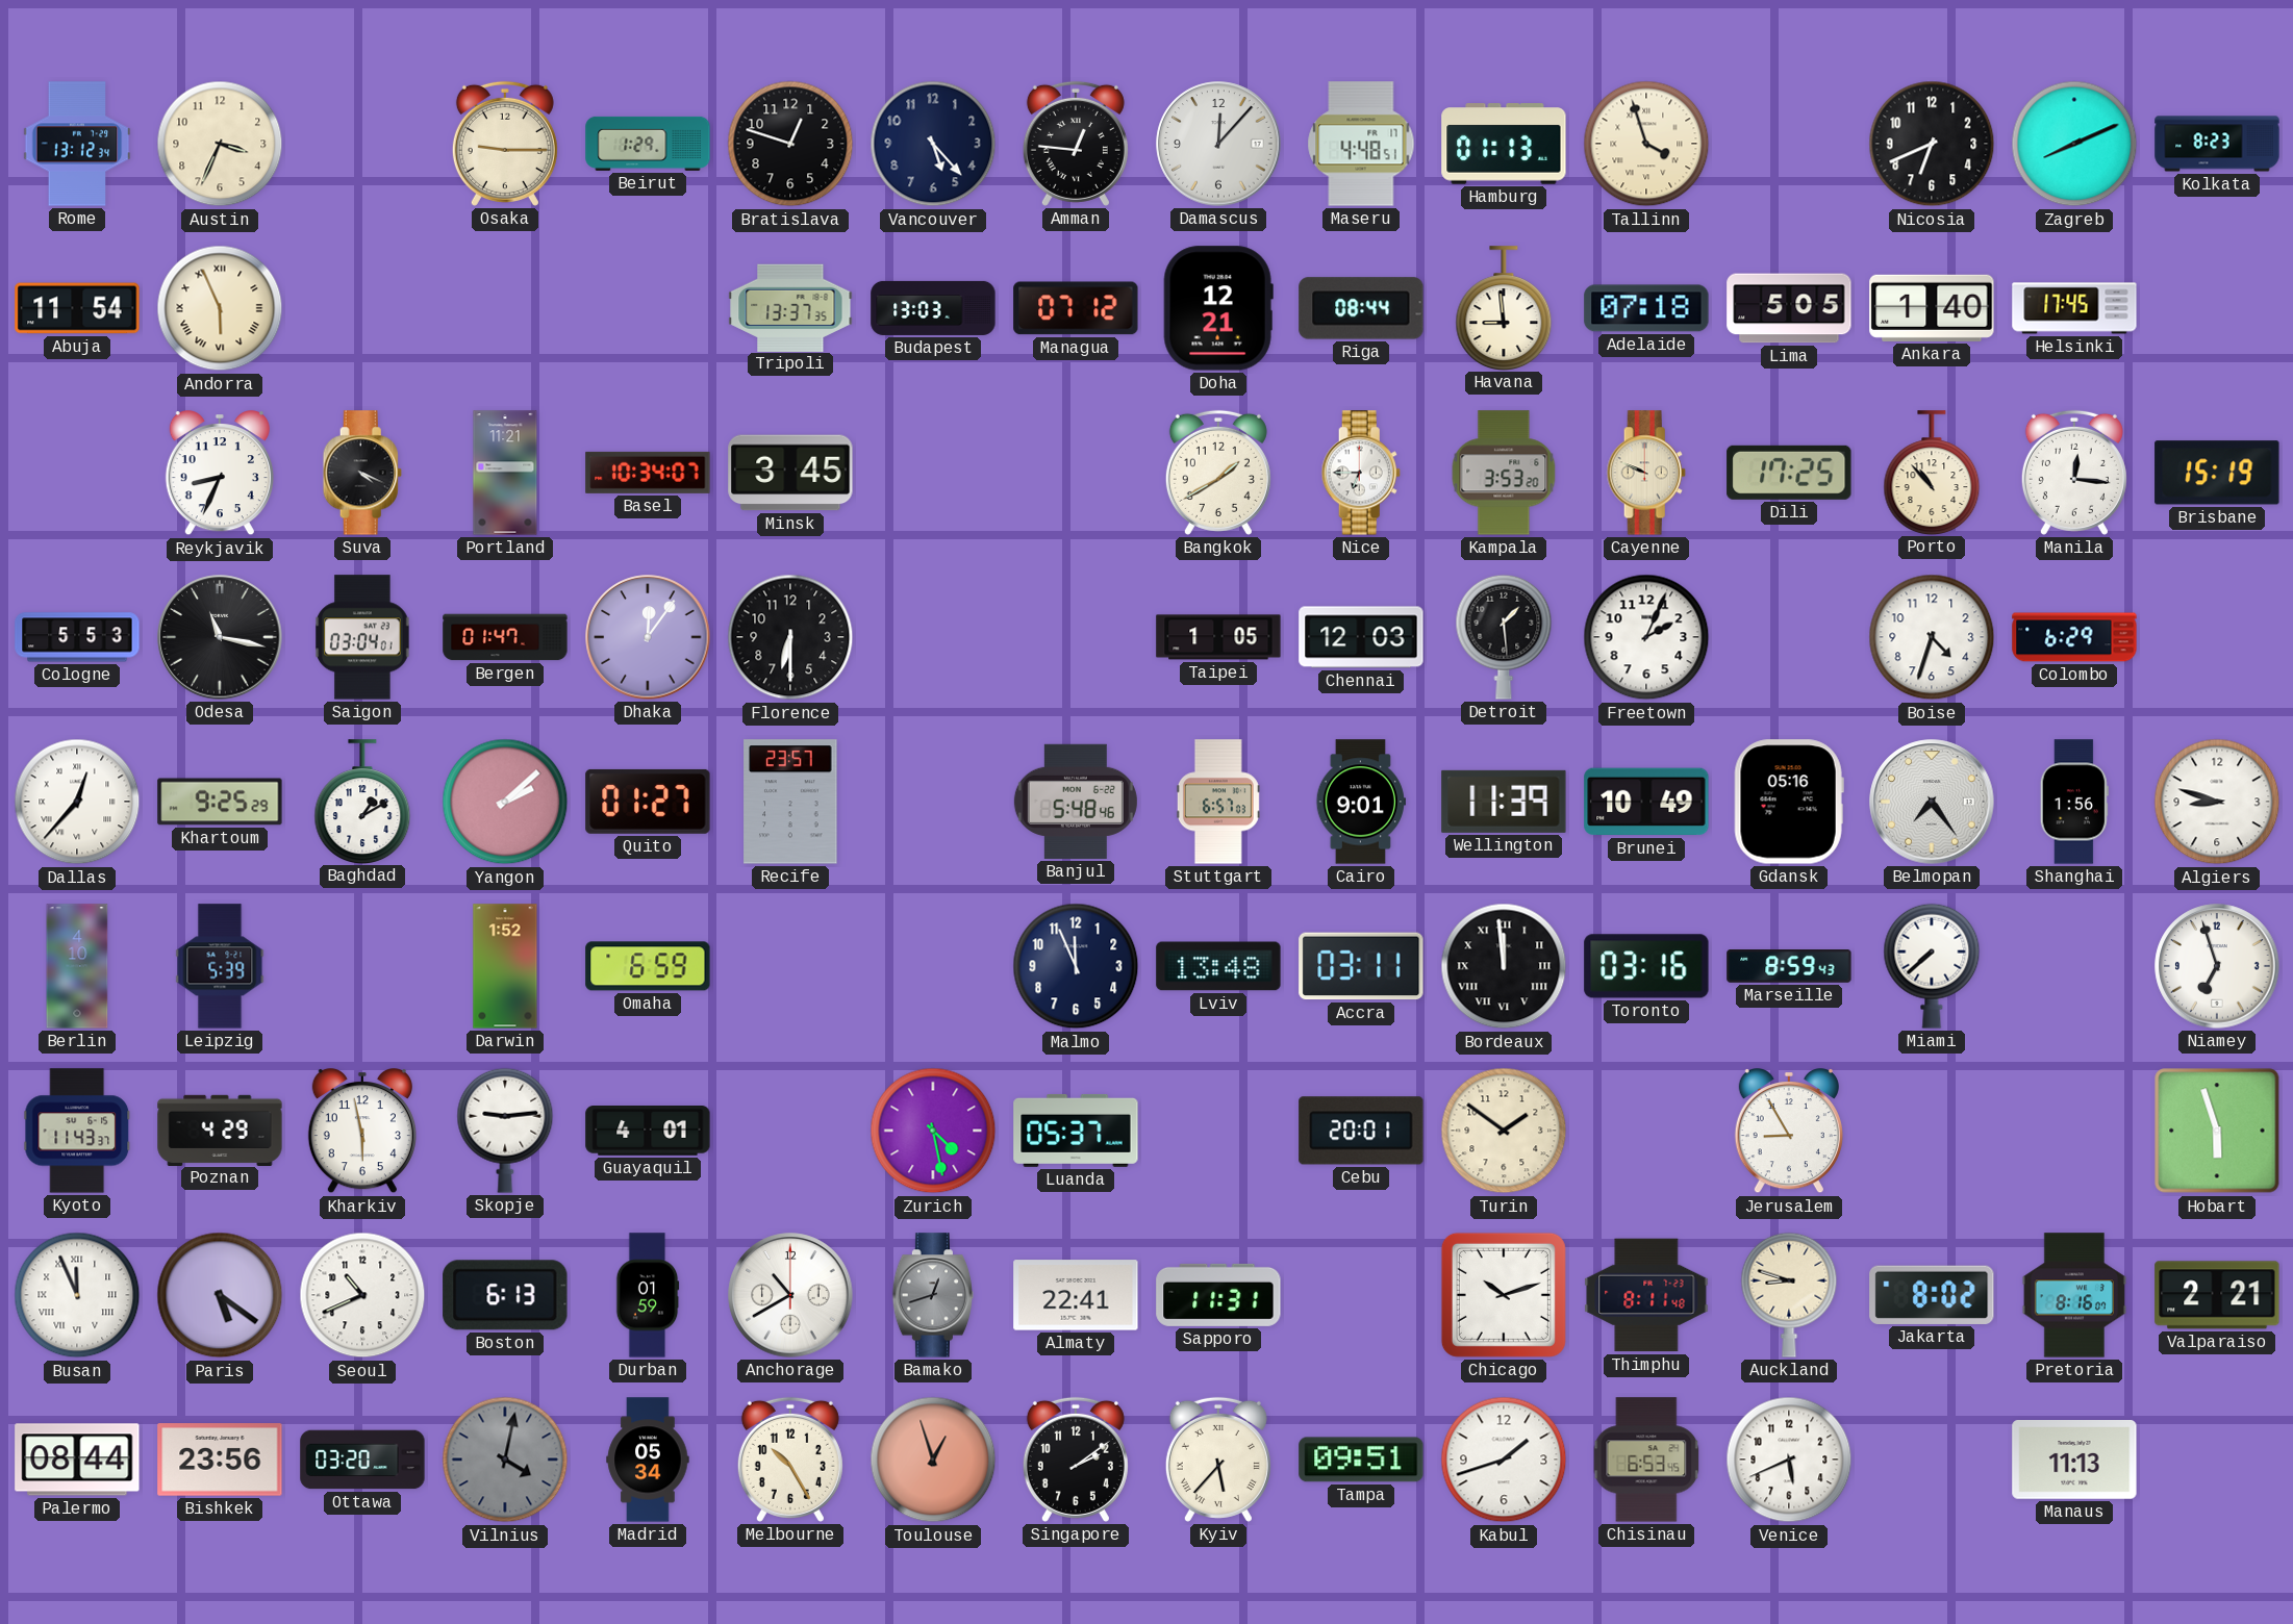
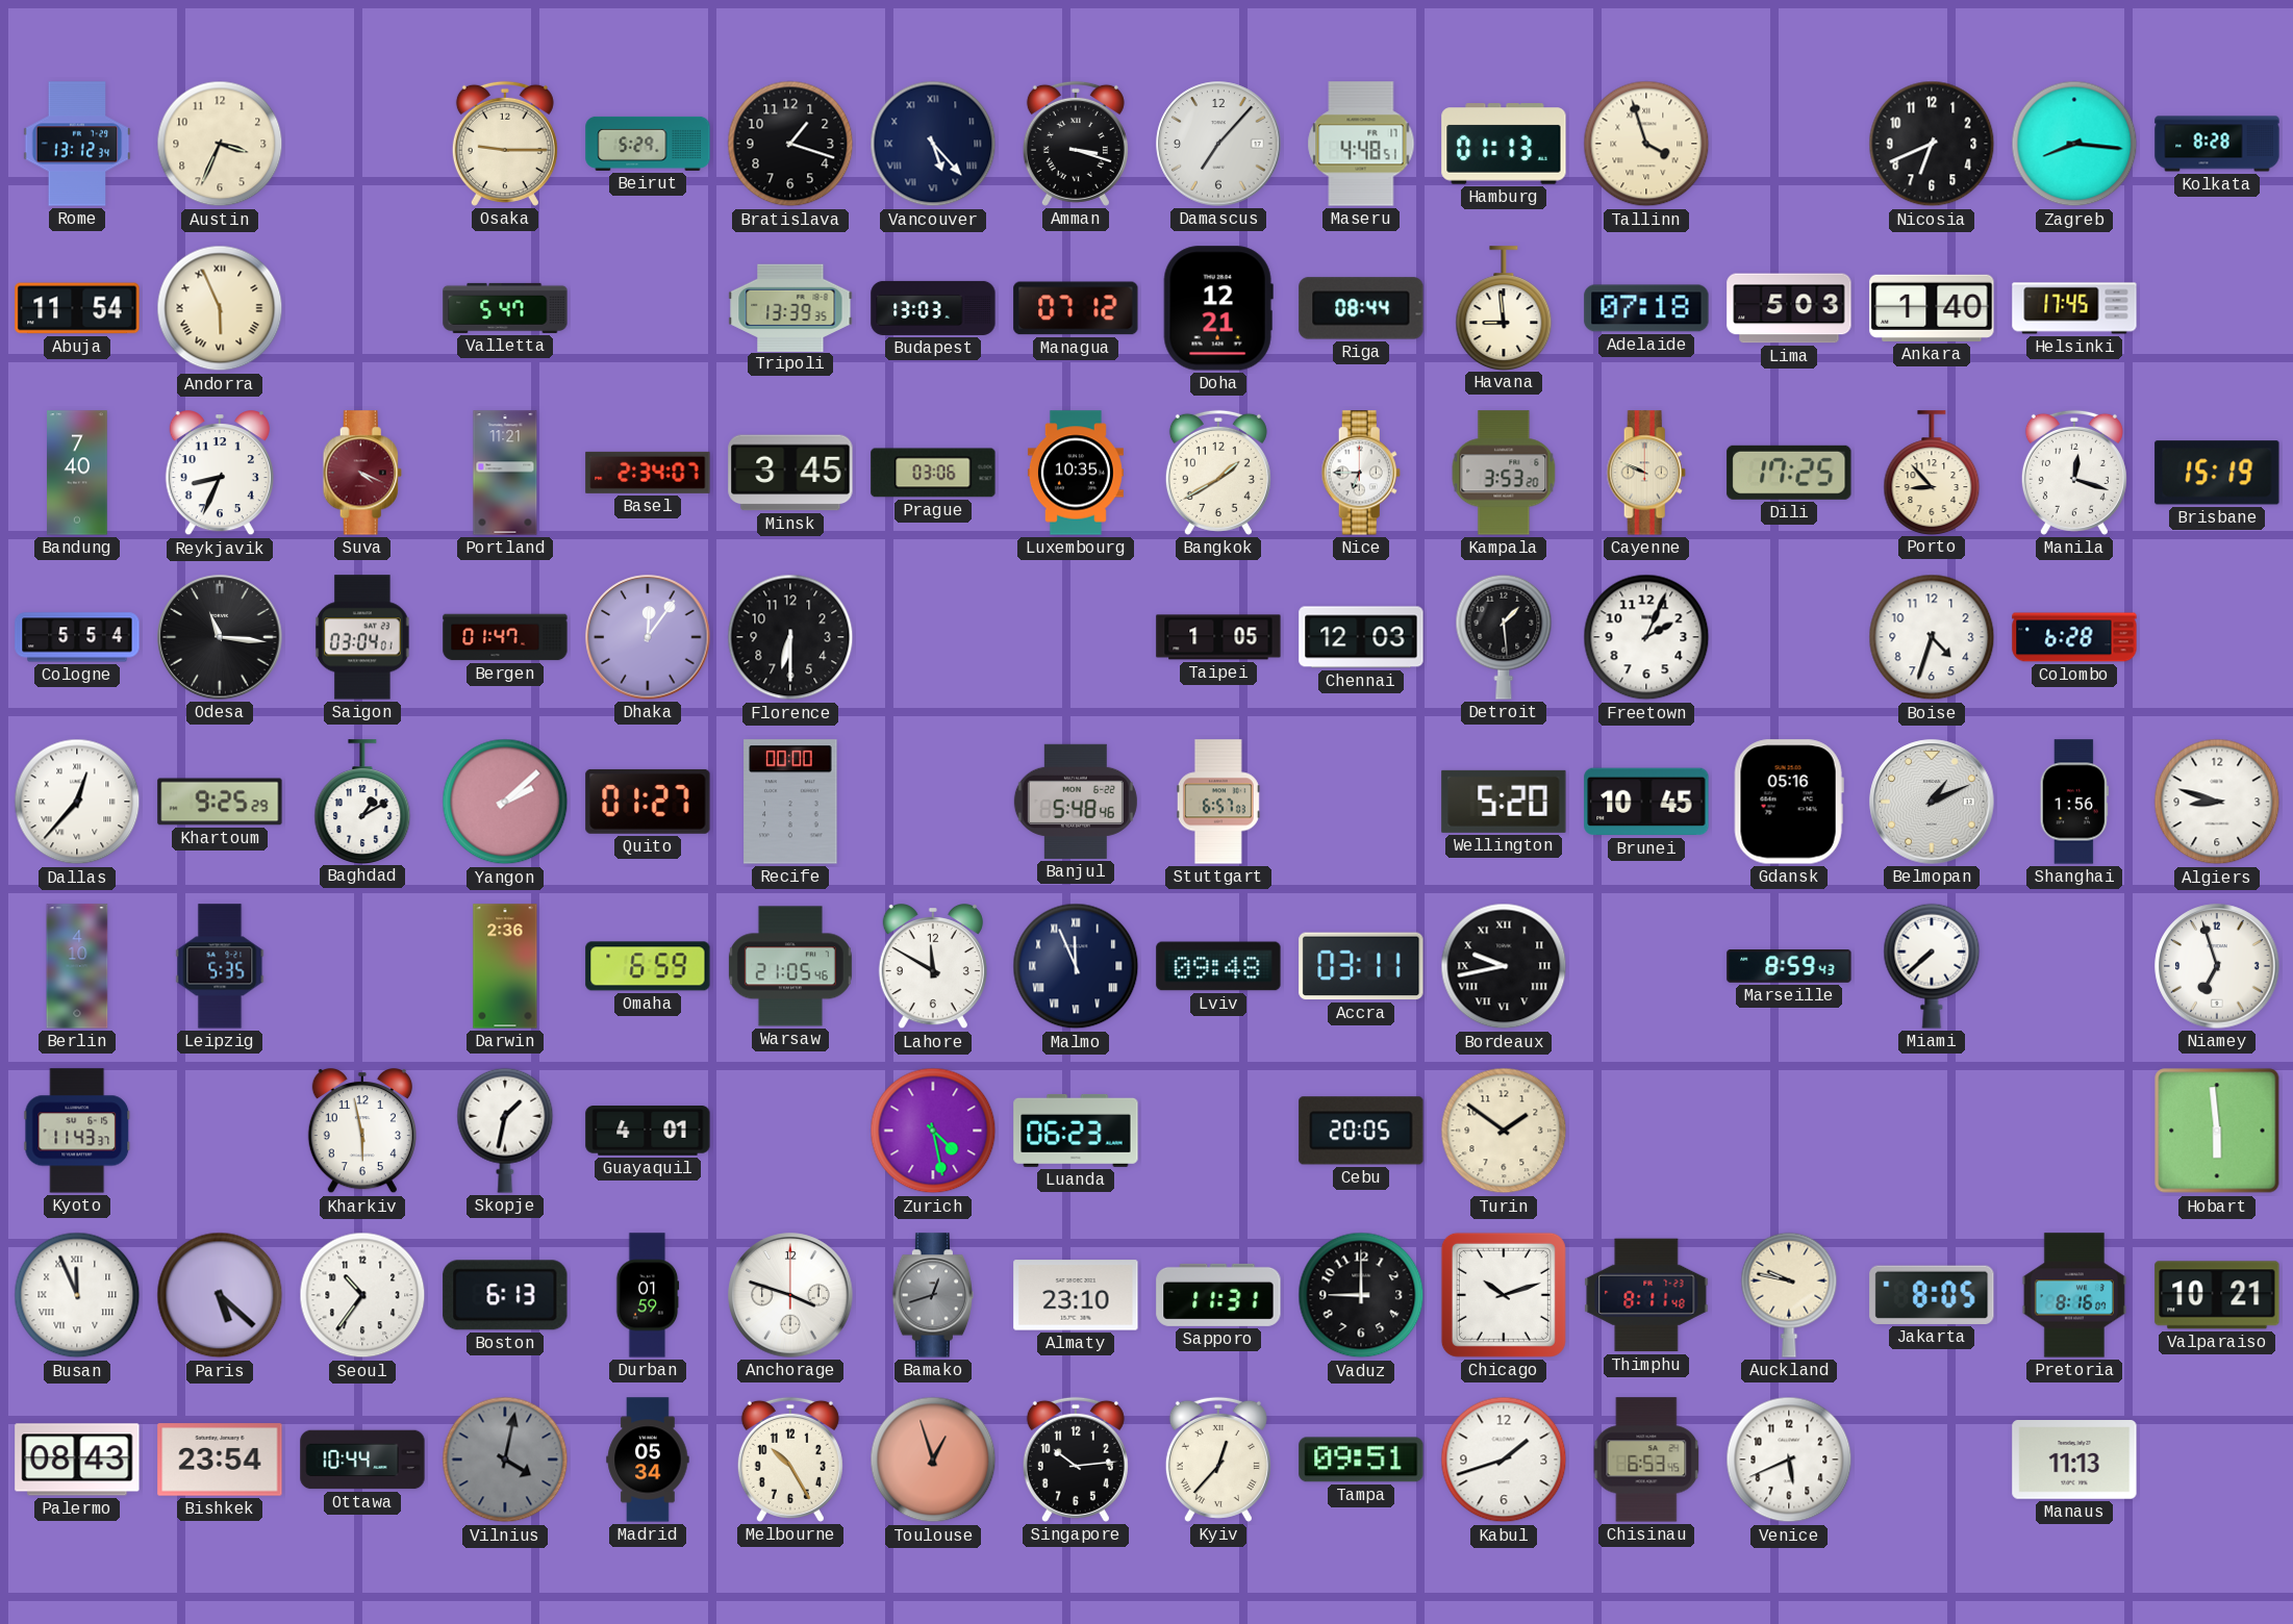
Beirut: 1:29 -> 5:29 (648, 144)
Bratislava: 12:48 -> 1:18 (790, 144)
Vancouver numerals: Arabic -> Roman (933, 144)
Amman: 12:46 -> 3:18 (1076, 144)
Damascus: 12:07 -> 7:07 (1218, 144)
Zagreb: 8:11 -> 8:16 (2074, 144)
Kolkata: 8:23 -> 8:28 (2217, 144)
Valletta: none -> 5:47 (505, 308)
Tripoli: 13:37 -> 13:39 (790, 307)
Lima: 5:05 -> 5:03 (1789, 308)
Bandung: none -> 7:40 (77, 473)
Suva dial: black -> burgundy (362, 473)
Basel: 10:34 -> 2:34 (648, 473)
Prague: none -> 03:06 (933, 473)
Luxembourg: none -> 10:35 (1076, 473)
Porto: 10:53 -> 8:53 (1932, 473)
Manila: 12:16 -> 12:18 (2074, 473)
Cologne: 5:53 -> 5:54 (77, 637)
Odesa: 11:17 -> 11:16 (220, 637)
Colombo: 6:29 -> 6:28 (2074, 637)
Recife: 23:57 -> 00:00 (790, 802)
Cairo: 9:01 -> none (1361, 802)
Wellington: 11:39 -> 5:20 (1504, 802)
Brunei: 10:49 -> 10:45 (1646, 802)
Belmopan: 7:24 -> 1:11 (1932, 802)
Leipzig: 5:39 -> 5:35 (220, 966)
Darwin: 1:52 -> 2:36 (505, 966)
Warsaw: none -> 21:05 (790, 966)
Lahore: none -> 11:50 (933, 967)
Malmo numerals: Arabic -> Roman (1076, 966)
Lviv: 13:48 -> 09:48 (1218, 966)
Bordeaux: 11:59 -> 9:43 (1504, 966)
Toronto: 03:16 -> none (1646, 966)
Poznan: 4:29 -> none (220, 1130)
Skopje: 9:14 -> 1:32 (505, 1131)
Luanda: 05:37 -> 06:23 (1076, 1131)
Cebu: 20:01 -> 20:05 (1361, 1131)
Jerusalem: 8:55 -> none (1789, 1132)
Hobart: 5:57 -> 5:59 (2217, 1131)
Paris: 5:21 -> 5:22 (220, 1295)
Seoul: 10:41 -> 10:36 (362, 1295)
Anchorage: 10:40 -> 3:48 (790, 1295)
Almaty: 22:41 -> 23:10 (1076, 1295)
Vaduz: none -> 9:00 (1361, 1295)
Auckland: 8:48 -> 9:47 (1789, 1295)
Jakarta: 8:02 -> 8:05 (1932, 1295)
Valparaiso: 2:21 -> 10:21 (2217, 1295)
Palermo: 08:44 -> 08:43 (77, 1460)
Bishkek: 23:56 -> 23:54 (220, 1460)
Ottawa: 03:20 -> 10:44 (362, 1460)
Singapore: 2:09 -> 10:14 (1076, 1460)
Kyiv: 5:37 -> 12:37 (1218, 1460)
